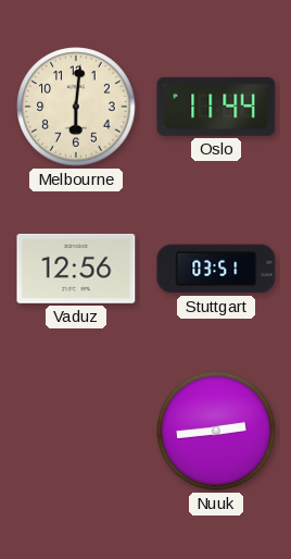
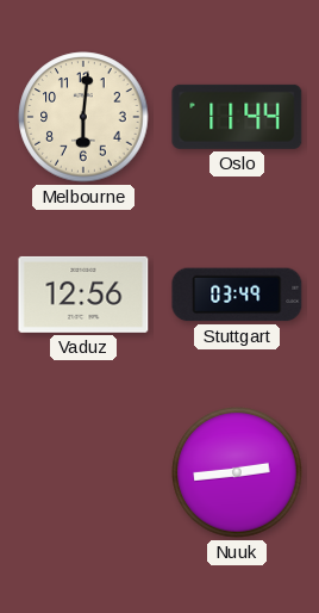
Stuttgart: 03:51 -> 03:49 (237, 295)
